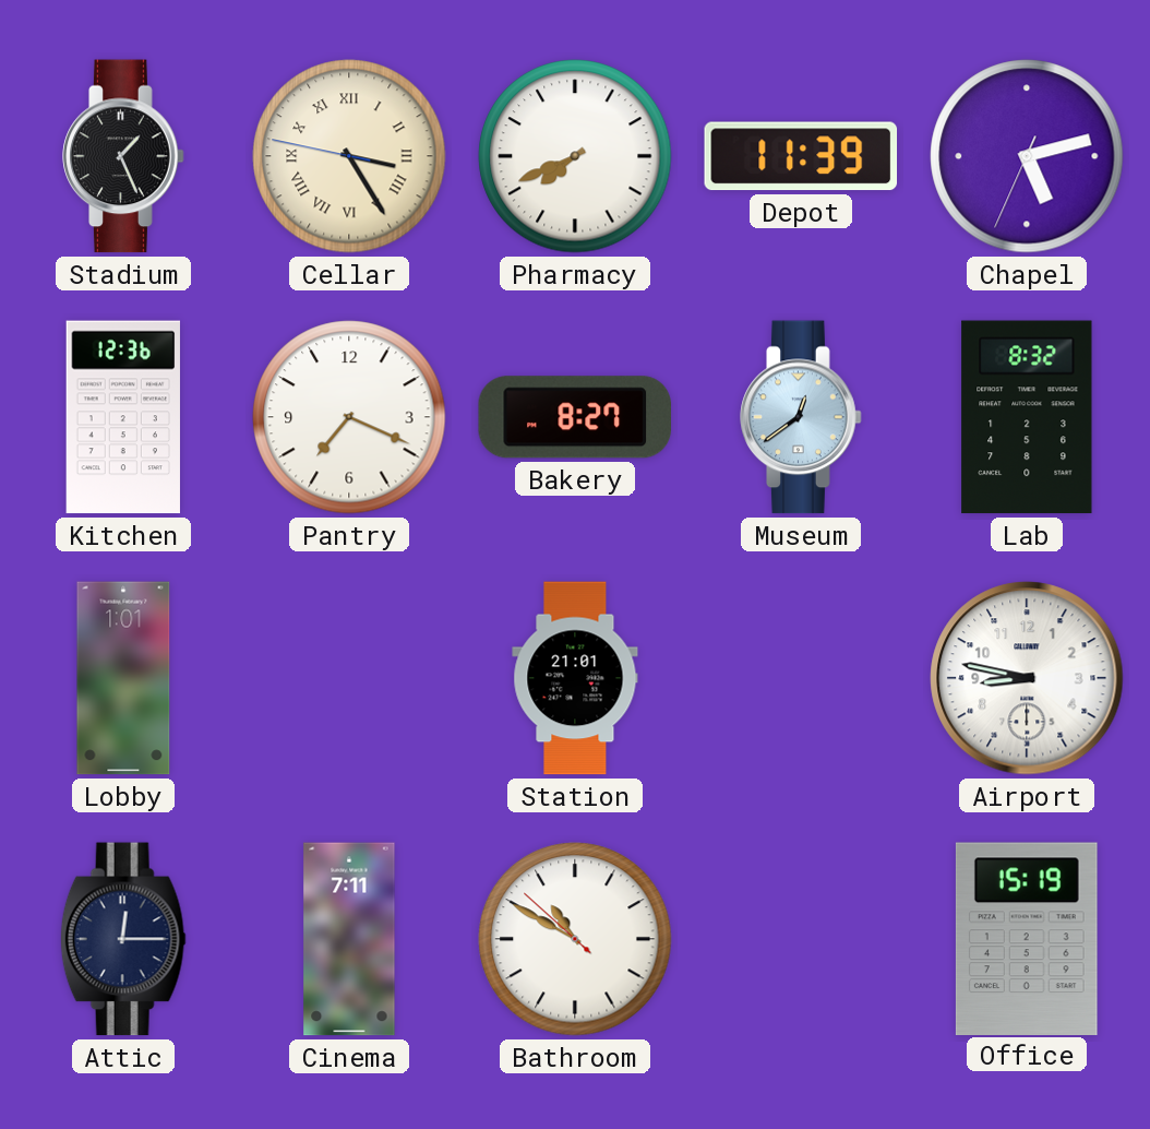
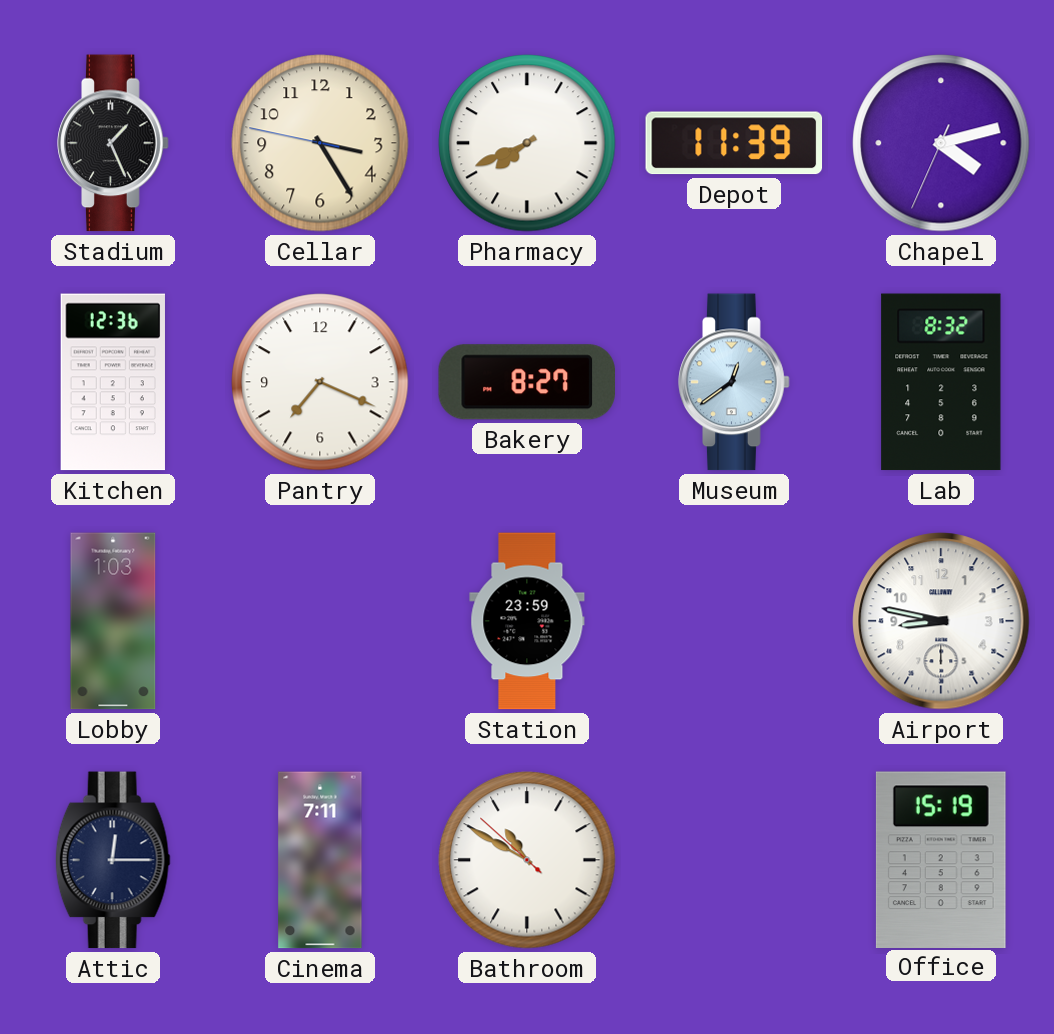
Cellar numerals: Roman -> Arabic (320, 143)
Chapel: 5:12 -> 4:12 (941, 143)
Lobby: 1:01 -> 1:03 (113, 621)
Station: 21:01 -> 23:59 (527, 621)
